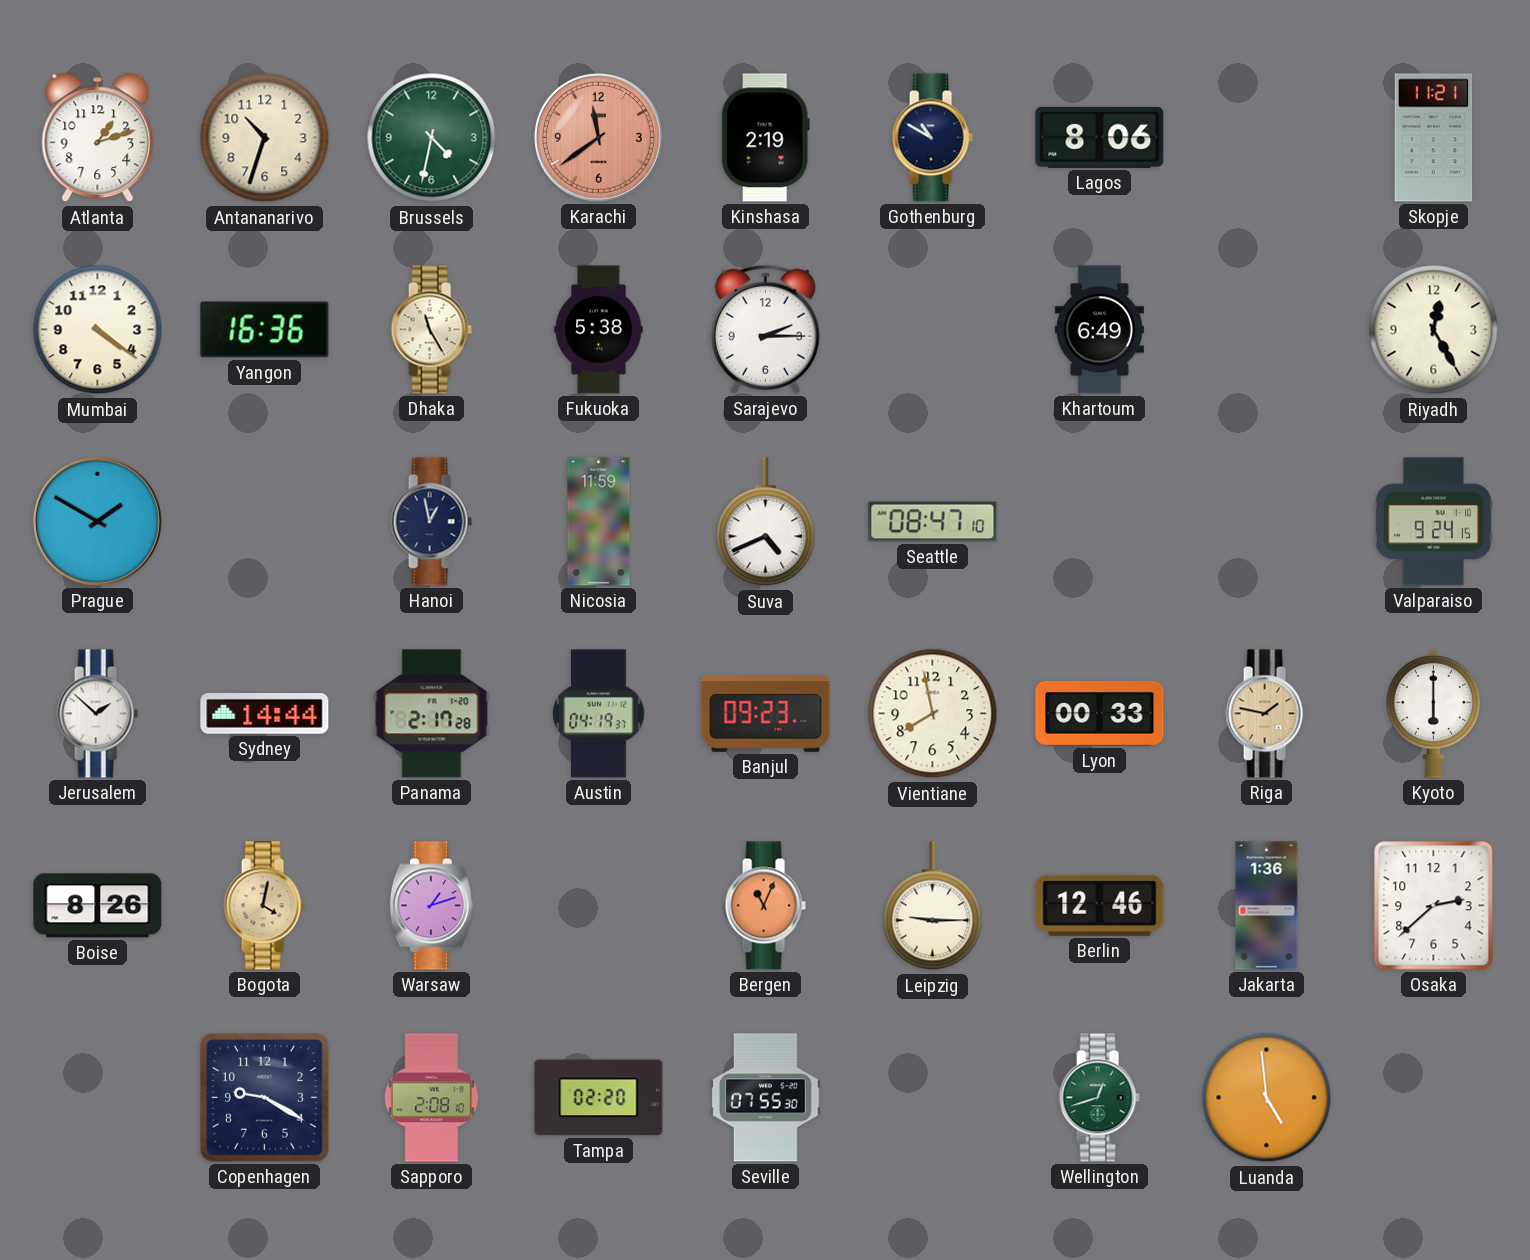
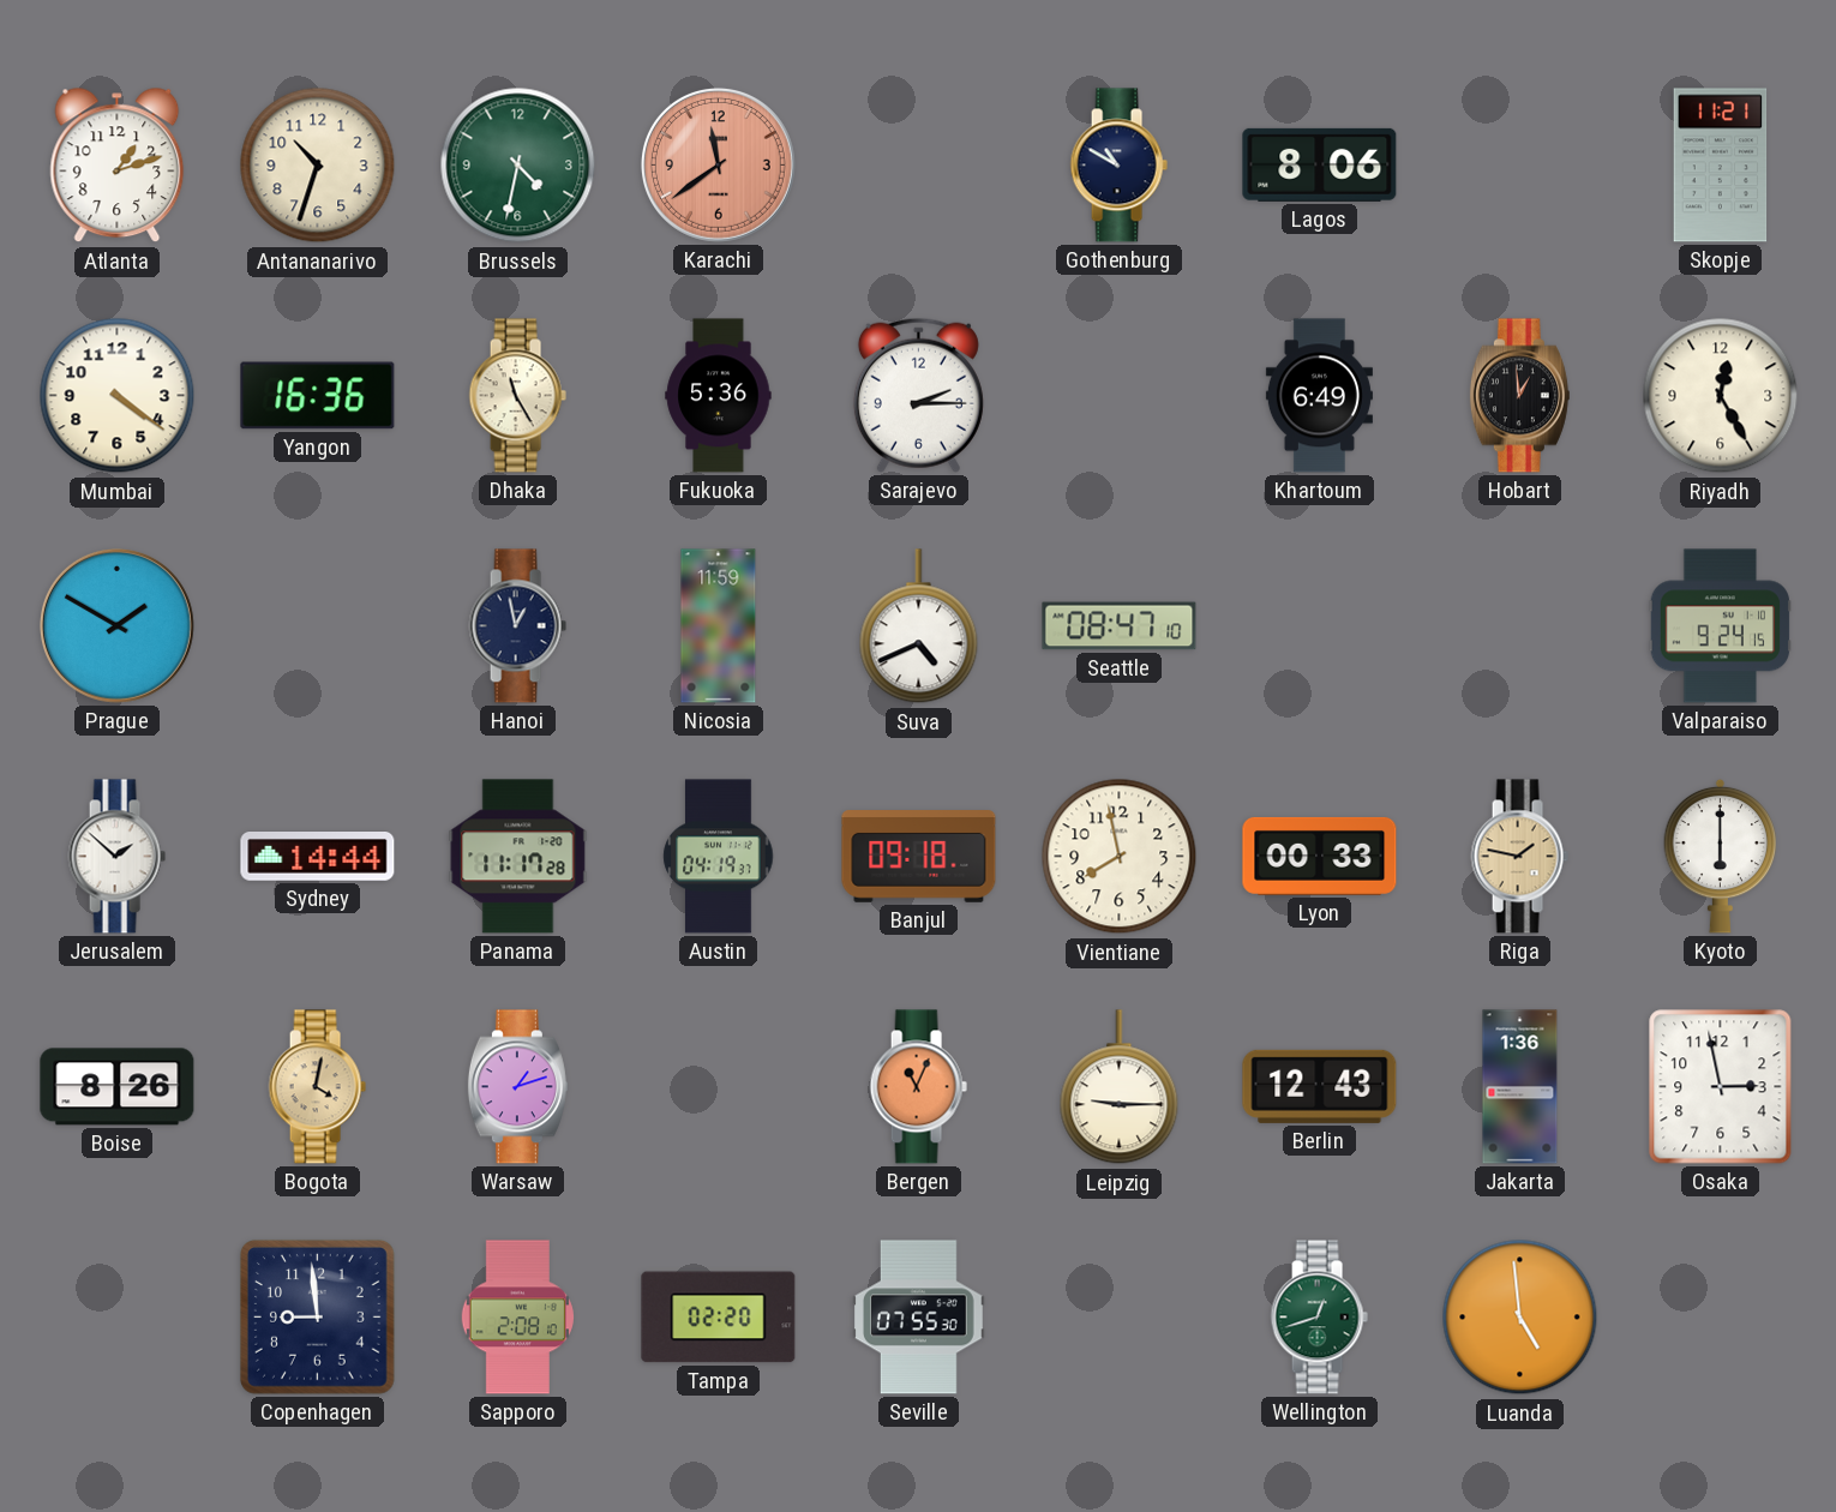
Kinshasa: 2:19 -> none (765, 138)
Fukuoka: 5:38 -> 5:36 (719, 396)
Hobart: none -> 12:59 (1519, 396)
Panama: 2:17 -> 11:17 (518, 857)
Banjul: 09:23 -> 09:18 (919, 857)
Berlin: 12:46 -> 12:43 (1320, 1086)
Osaka: 2:38 -> 2:58 (1721, 1087)
Copenhagen: 9:20 -> 8:59 (317, 1316)
